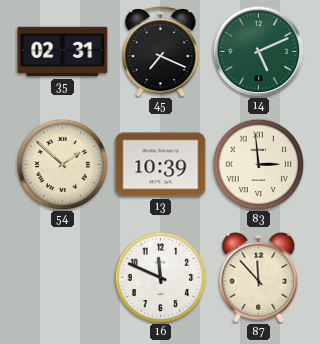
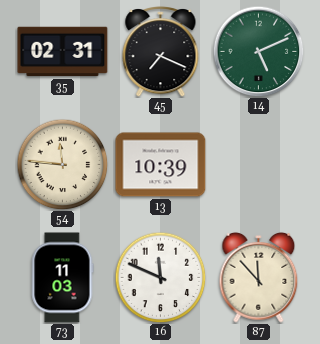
54: 1:52 -> 11:46 (62, 164)
83: 2:59 -> none (258, 164)
73: none -> 11:03 (62, 278)
